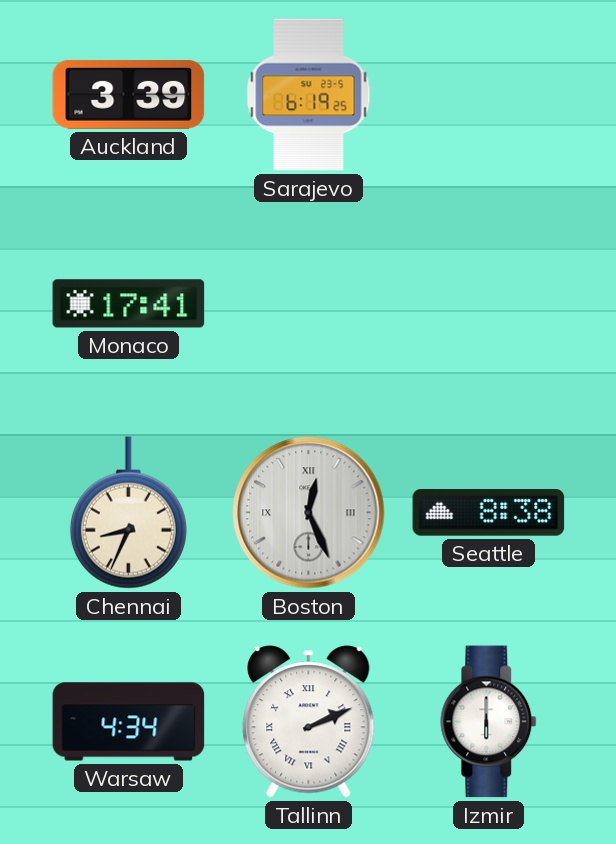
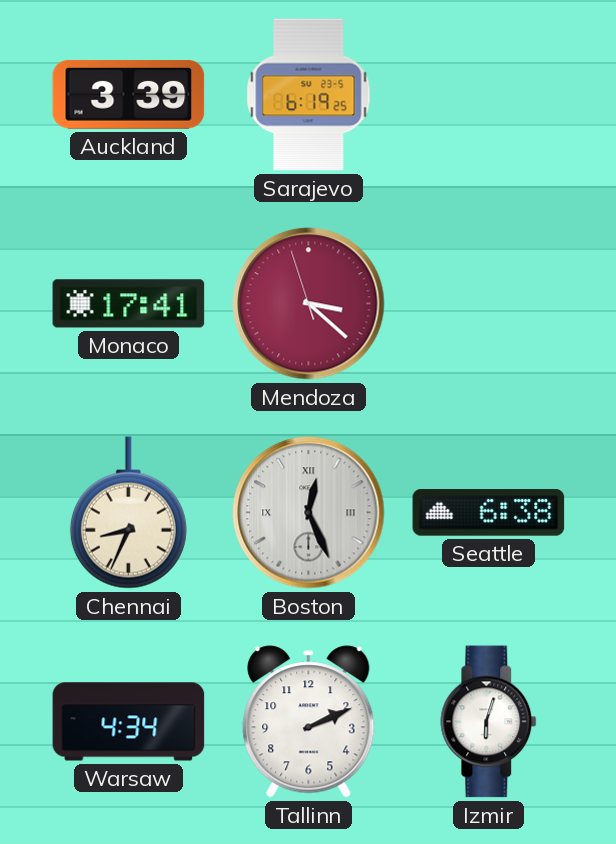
Mendoza: none -> 3:21 (309, 304)
Seattle: 8:38 -> 6:38 (489, 513)
Tallinn numerals: Roman -> Arabic (309, 722)
Izmir: 6:00 -> 6:03 (489, 722)
